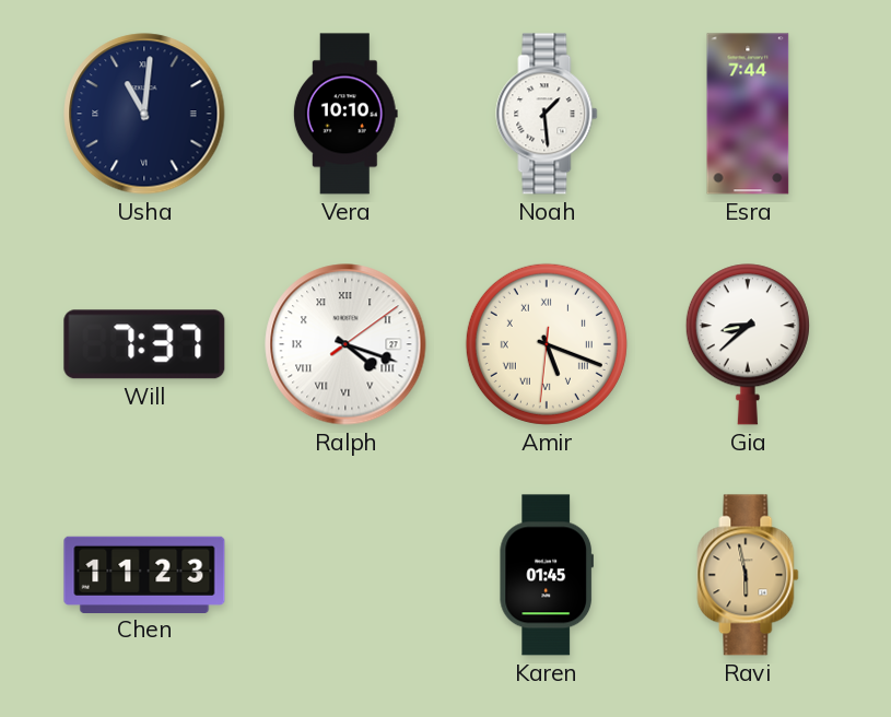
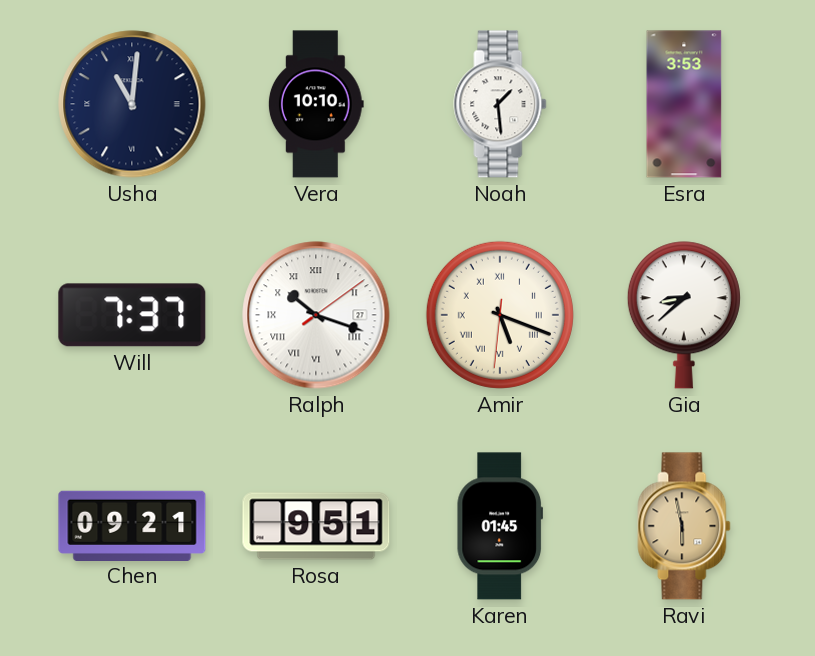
Esra: 7:44 -> 3:53 (684, 104)
Ralph: 4:18 -> 10:18 (316, 315)
Chen: 11:23 -> 09:21 (132, 525)
Rosa: none -> 9:51 (316, 526)
